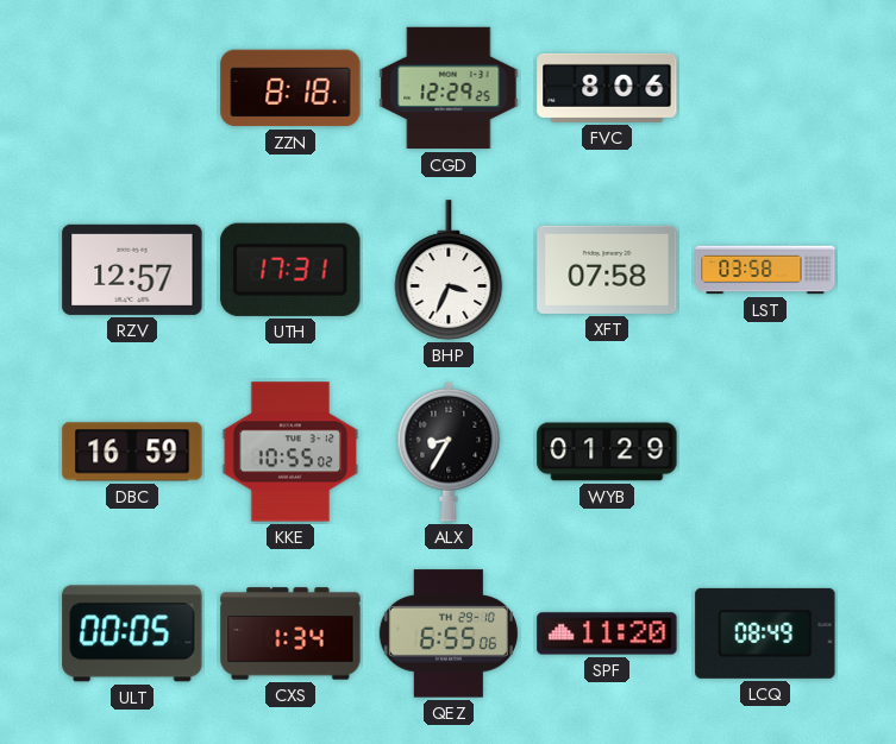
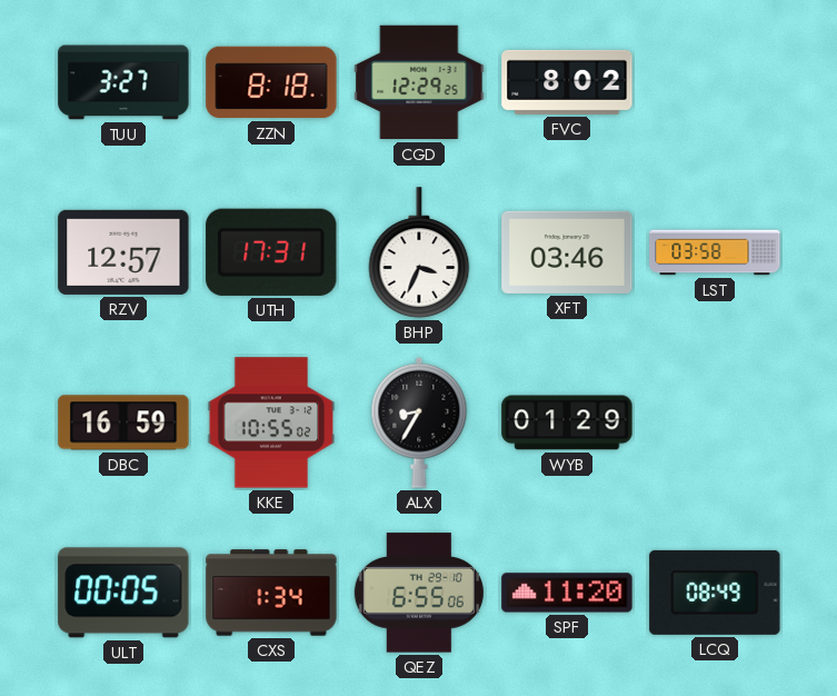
TUU: none -> 3:27 (123, 82)
FVC: 8:06 -> 8:02 (567, 82)
XFT: 07:58 -> 03:46 (567, 252)
